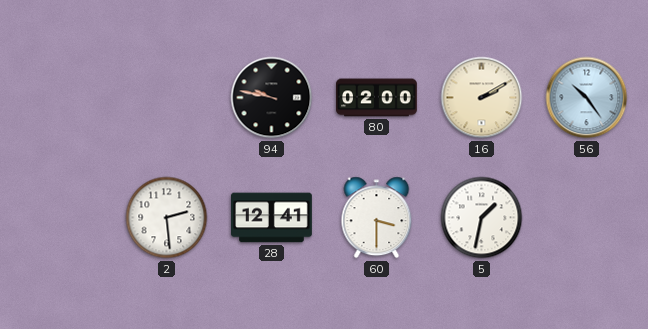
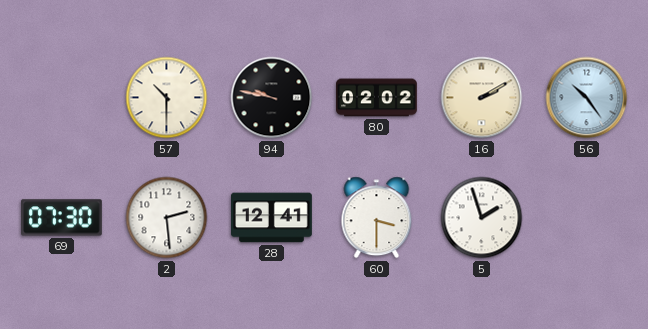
57: none -> 10:30 (167, 98)
80: 02:00 -> 02:02 (377, 98)
69: none -> 07:30 (62, 218)
5: 1:32 -> 1:57 (482, 218)
